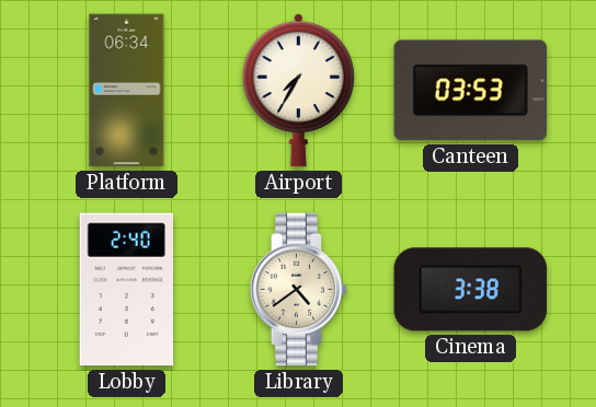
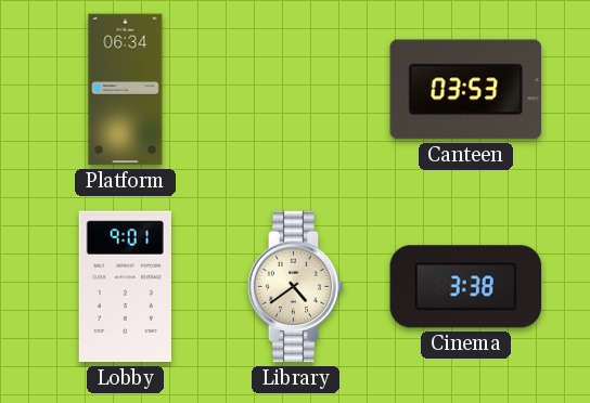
Airport: 7:35 -> none (298, 91)
Lobby: 2:40 -> 9:01 (125, 287)
